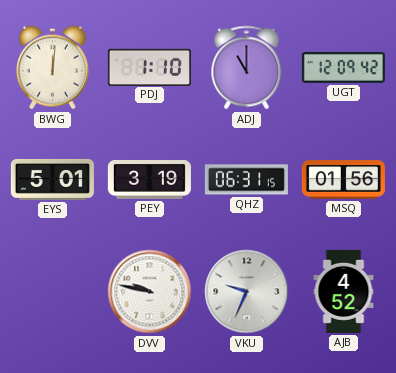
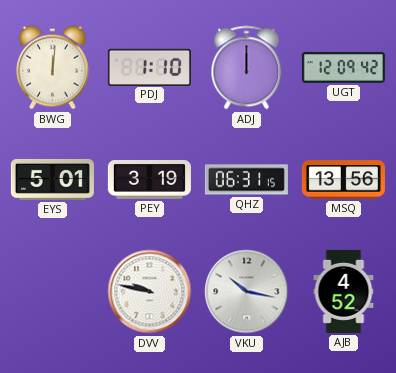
ADJ: 11:00 -> 12:00 (247, 68)
MSQ: 01:56 -> 13:56 (343, 180)
VKU: 9:34 -> 10:17 (247, 292)
